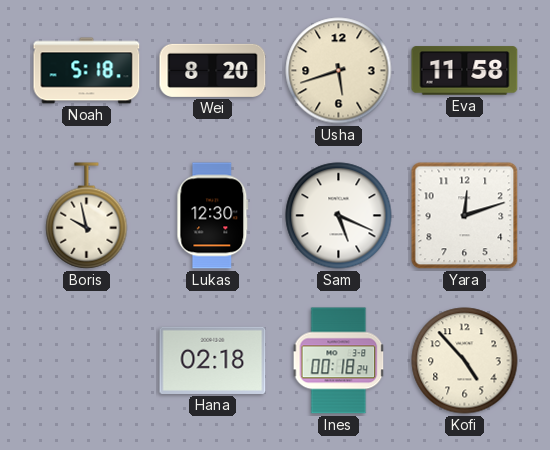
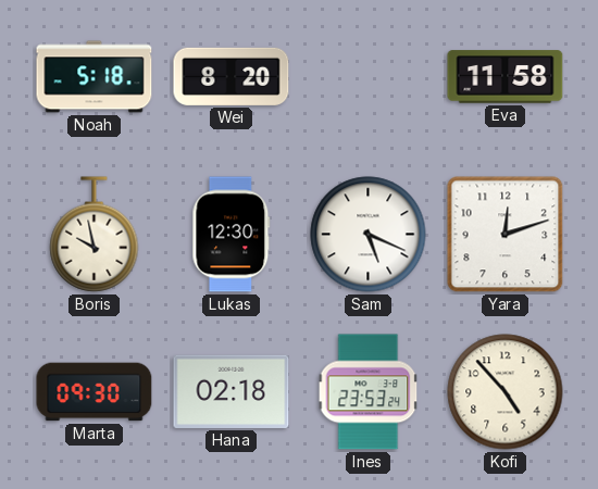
Usha: 5:42 -> none (339, 71)
Marta: none -> 09:30 (95, 392)
Ines: 00:18 -> 23:53 (369, 392)
